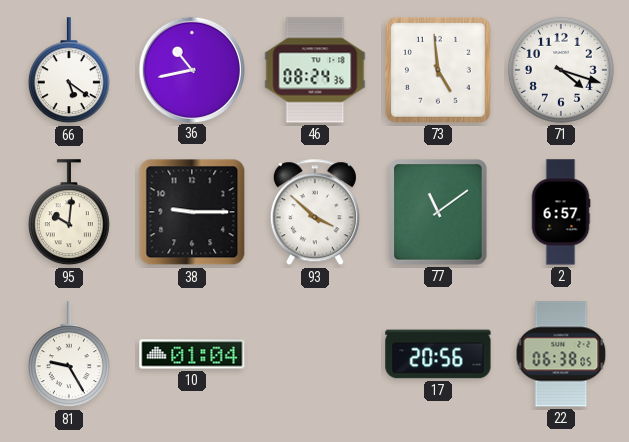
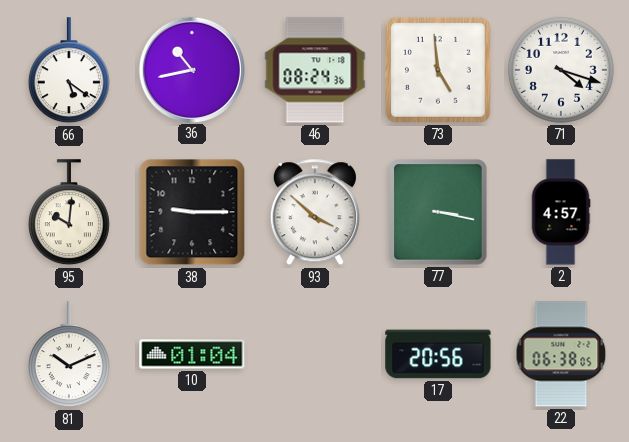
77: 11:09 -> 3:17 (438, 212)
2: 6:57 -> 4:57 (561, 212)
81: 9:25 -> 10:11 (69, 355)
